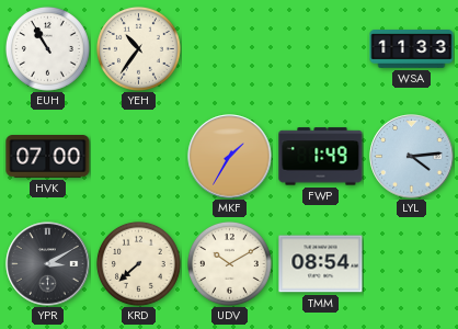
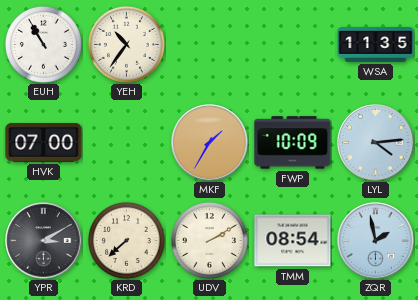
WSA: 11:33 -> 11:35 (376, 45)
FWP: 1:49 -> 10:09 (293, 143)
UDV: 10:10 -> 2:10 (209, 240)
ZQR: none -> 1:58 (376, 241)
